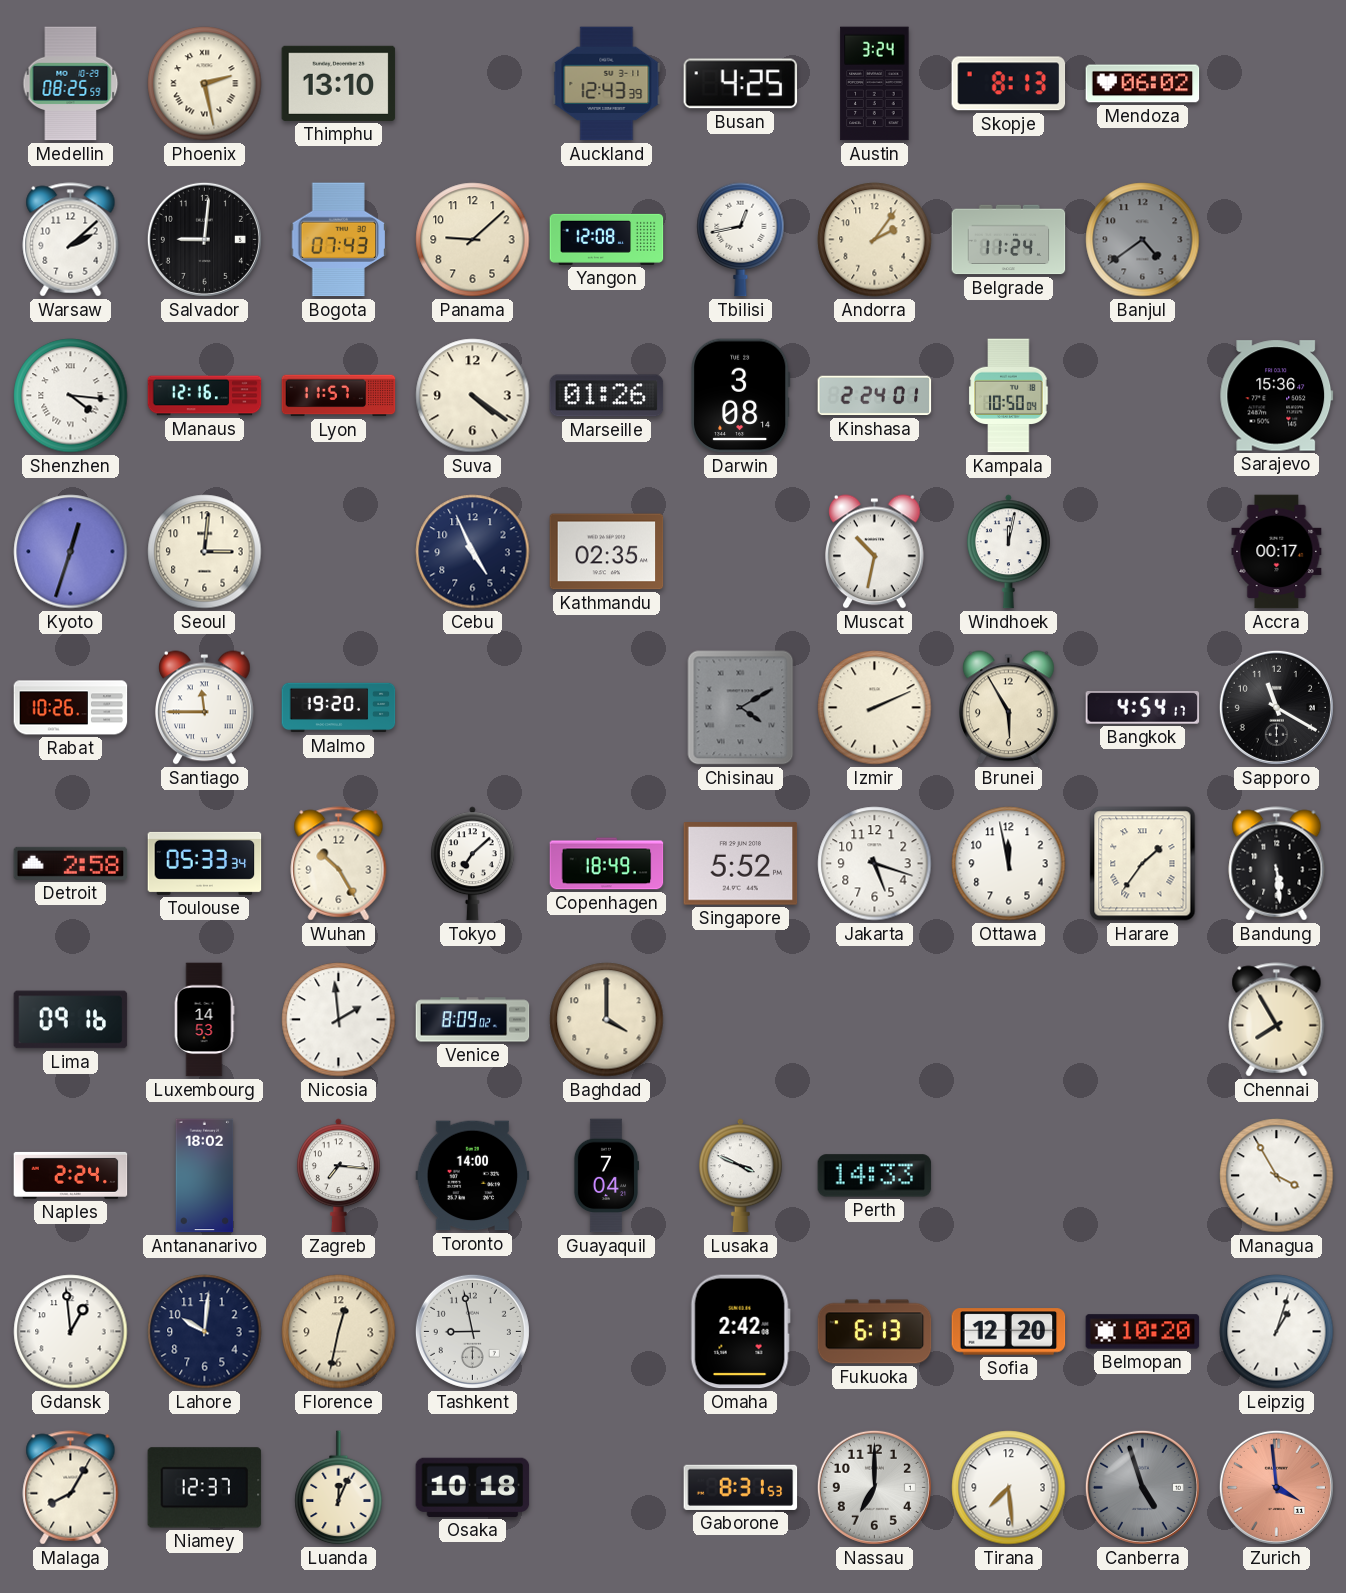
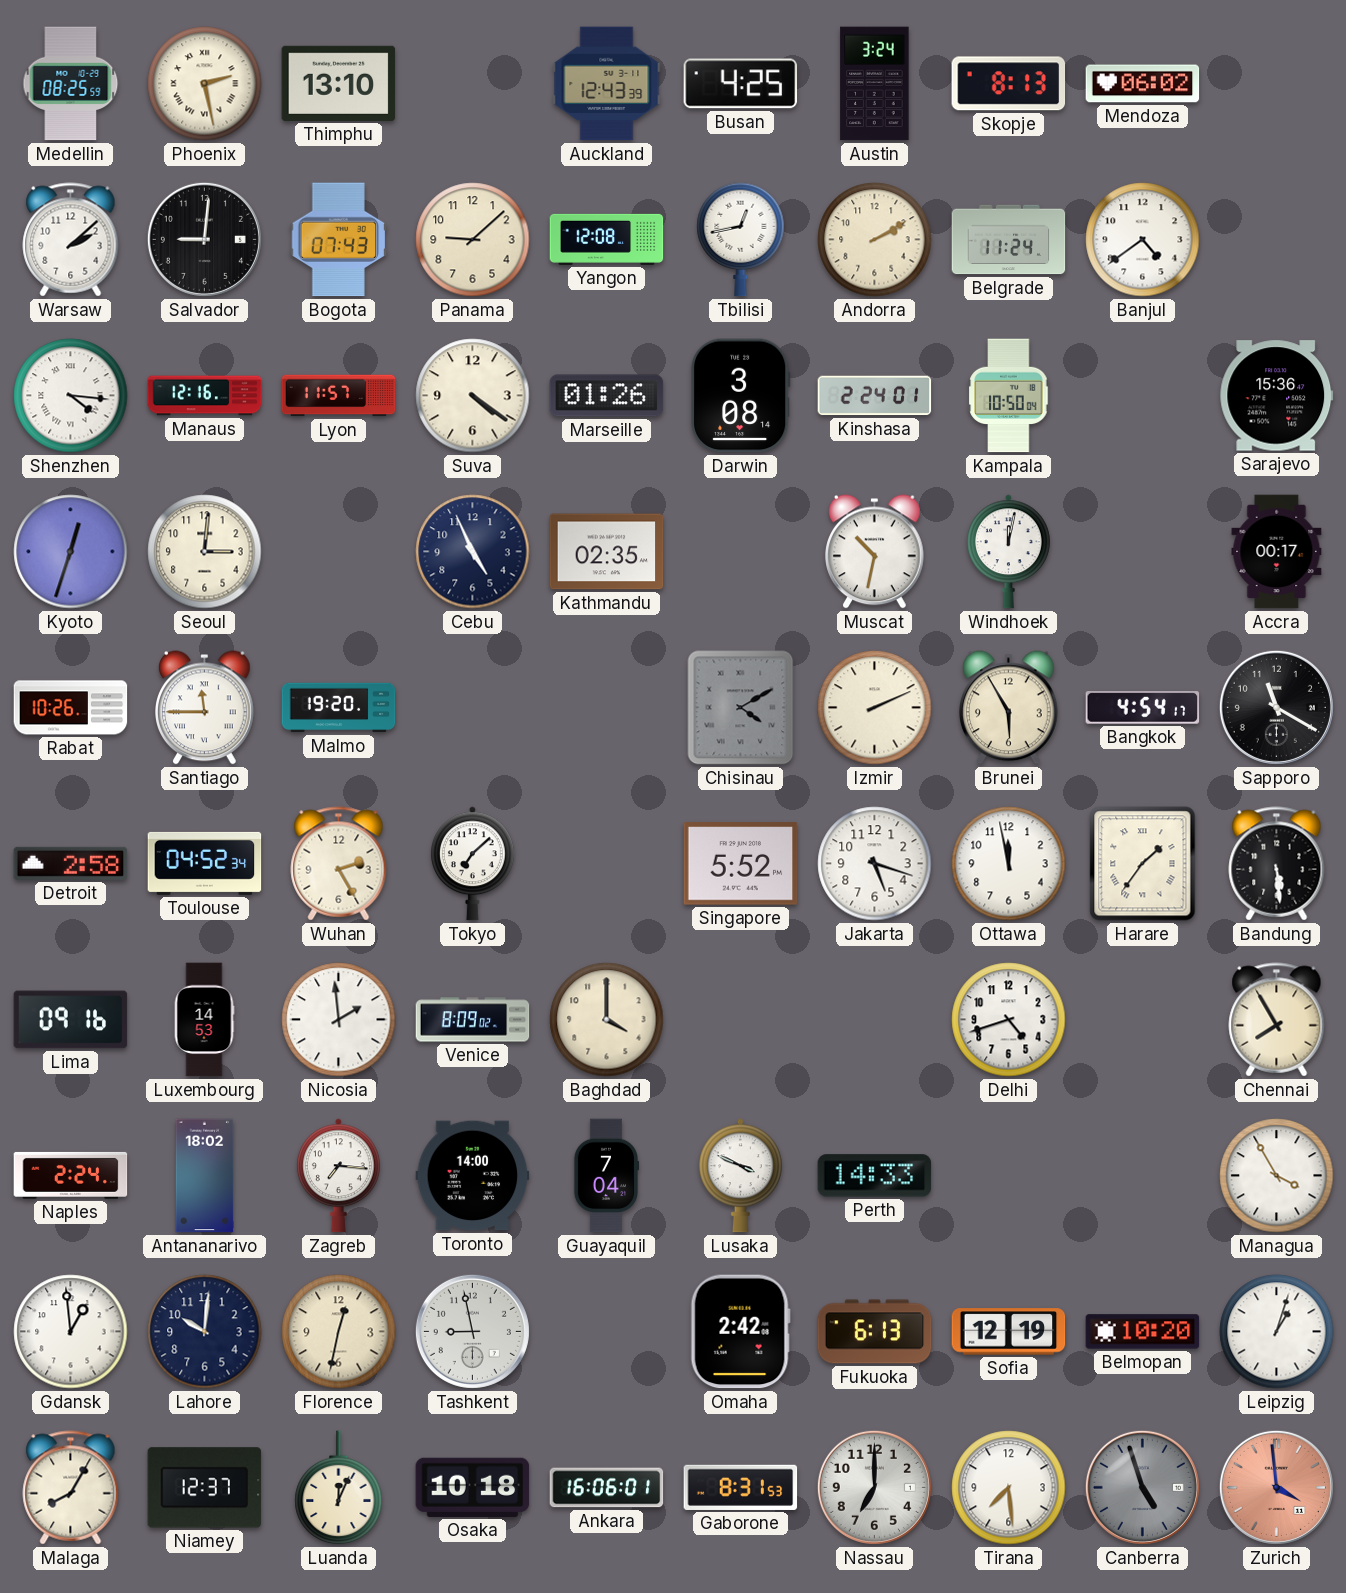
Andorra: 2:06 -> 2:10 (875, 240)
Banjul dial: grey -> white (1143, 240)
Toulouse: 05:33 -> 04:52 (205, 863)
Wuhan: 10:25 -> 2:25 (339, 864)
Copenhagen: 18:49 -> none (607, 864)
Delhi: none -> 4:42 (1009, 1020)
Sofia: 12:20 -> 12:19 (1009, 1332)
Ankara: none -> 16:06 (607, 1488)
